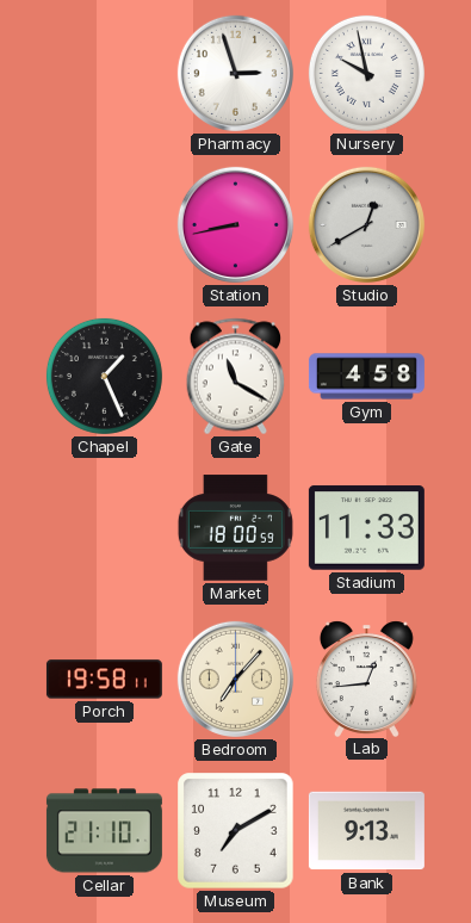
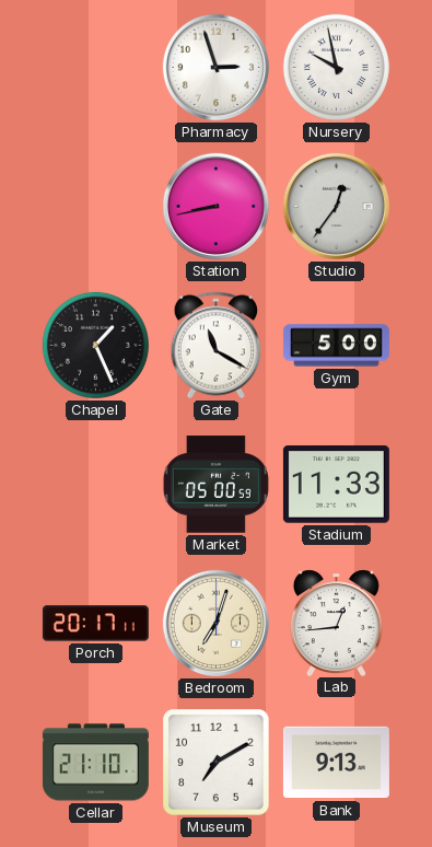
Studio: 12:40 -> 12:36 (336, 206)
Gym: 4:58 -> 5:00 (336, 346)
Market: 18:00 -> 05:00 (215, 485)
Porch: 19:58 -> 20:17 (95, 624)
Bedroom: 7:07 -> 7:03 (215, 623)
